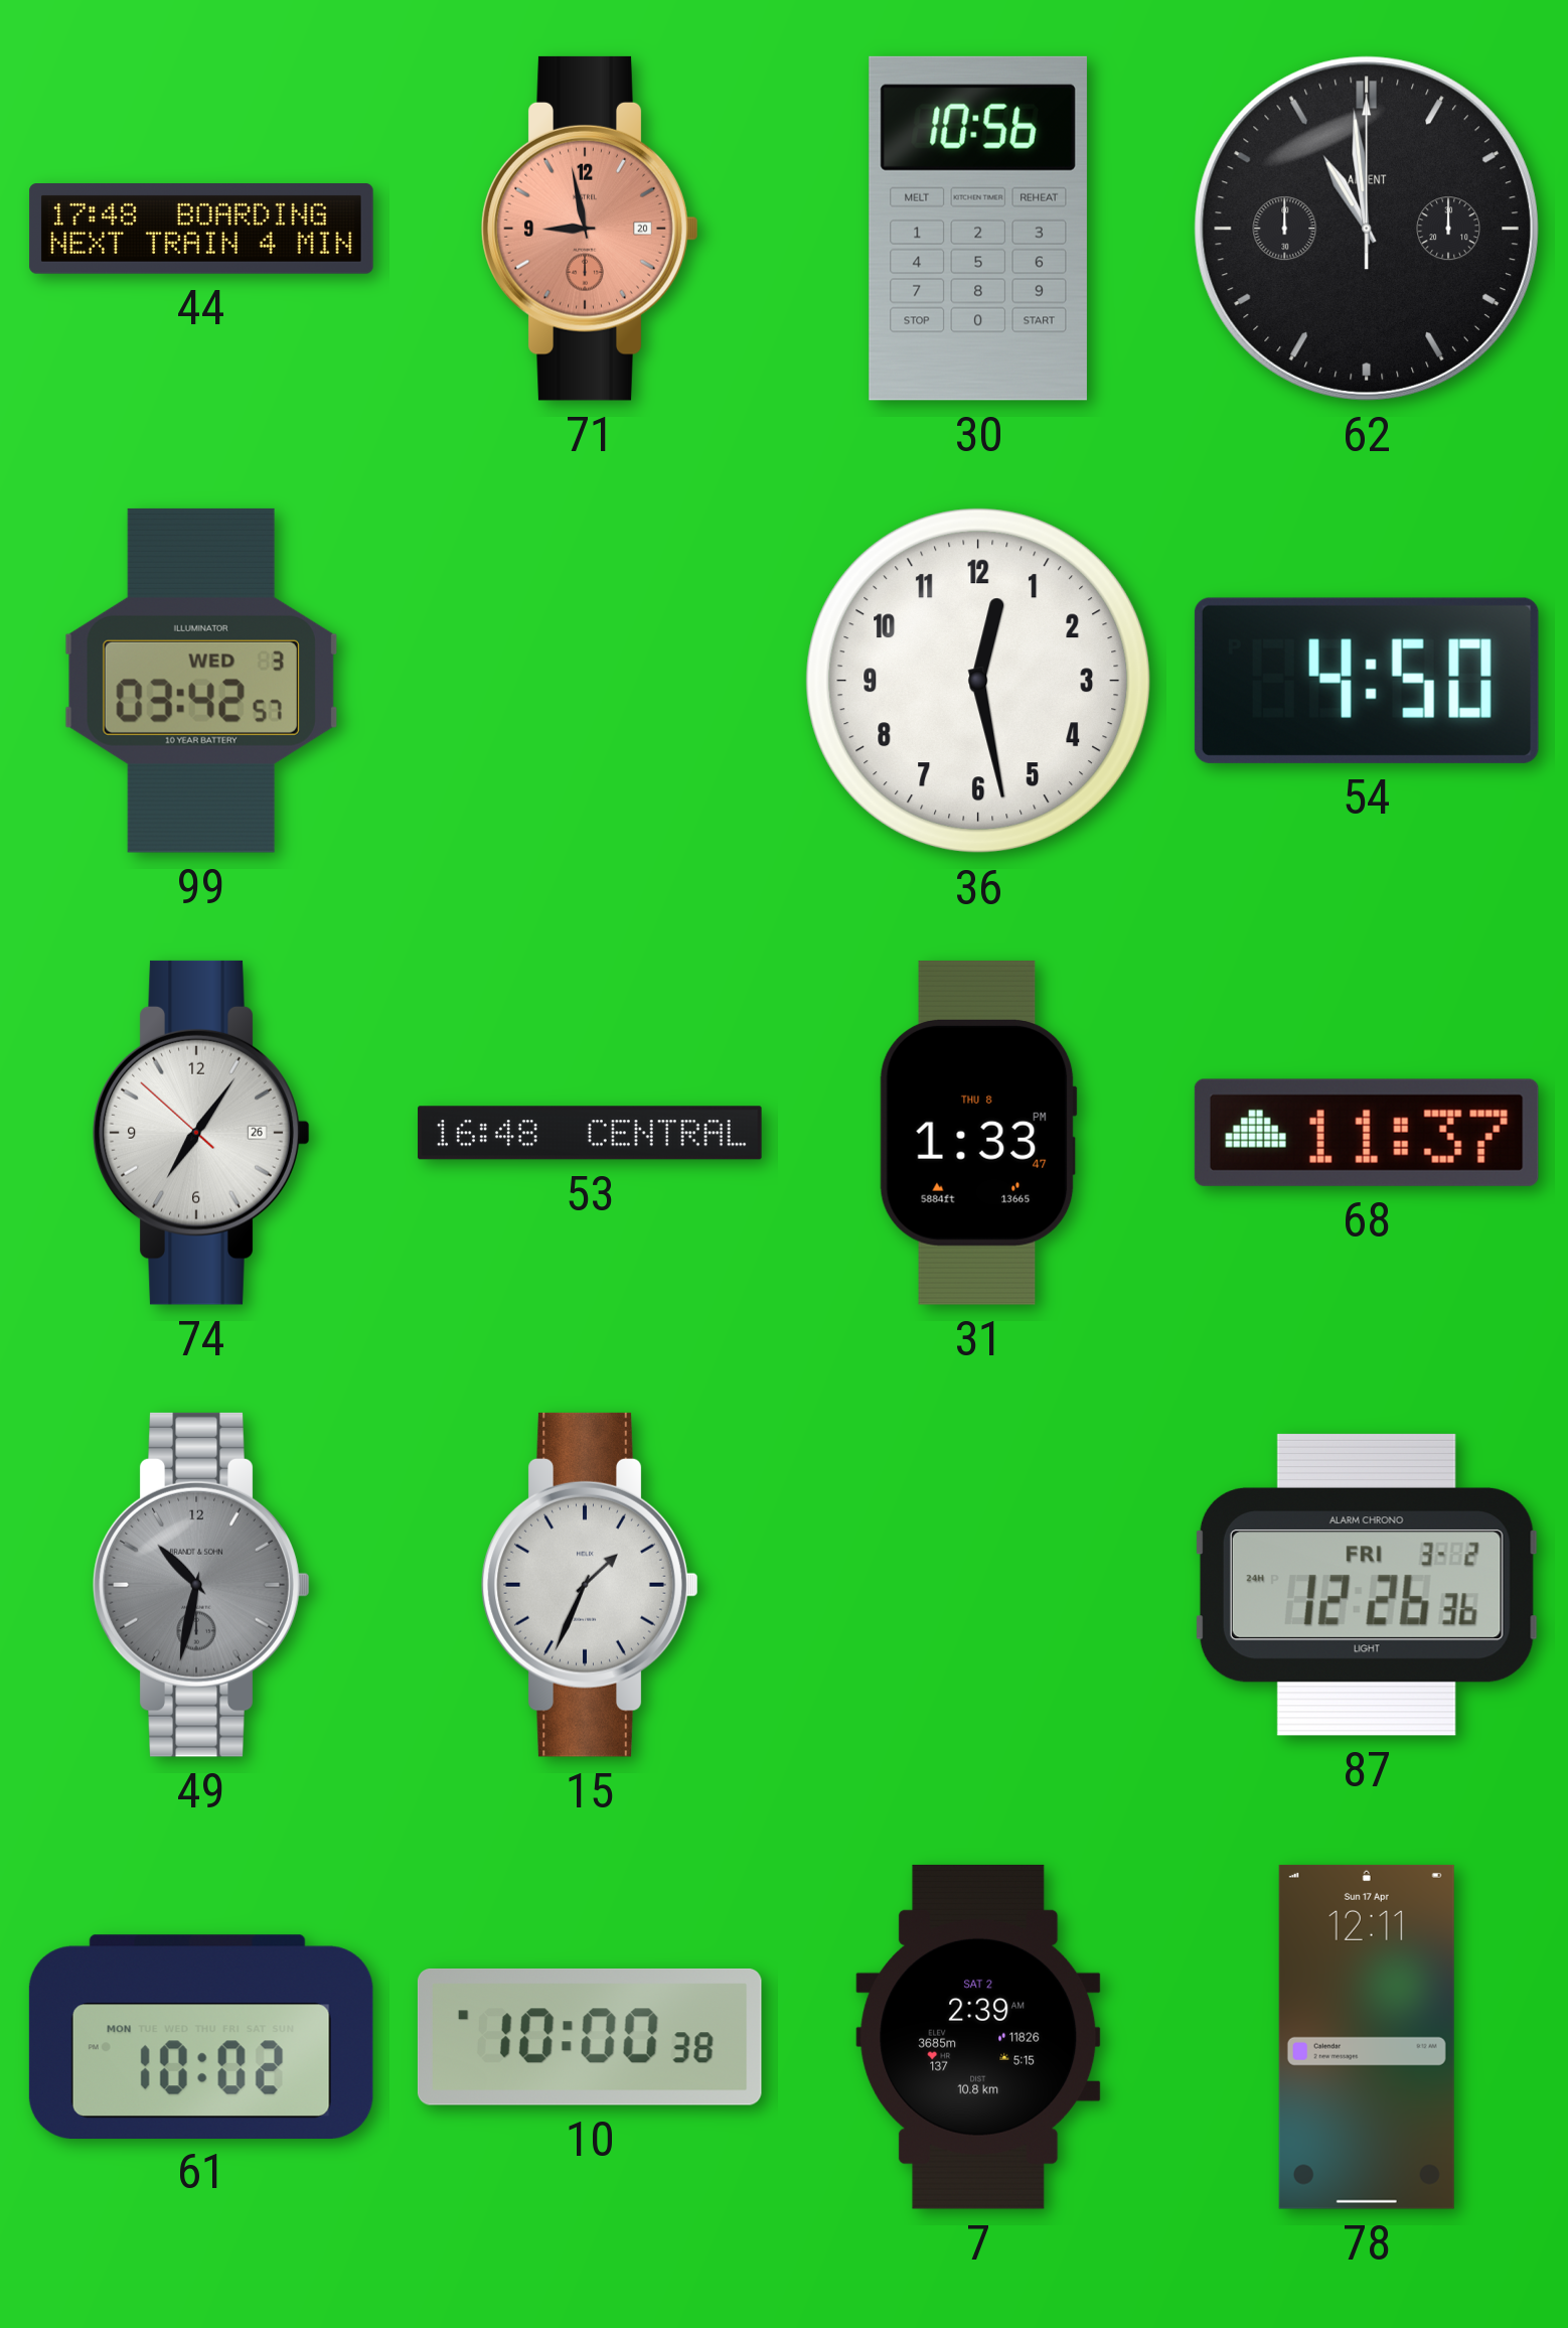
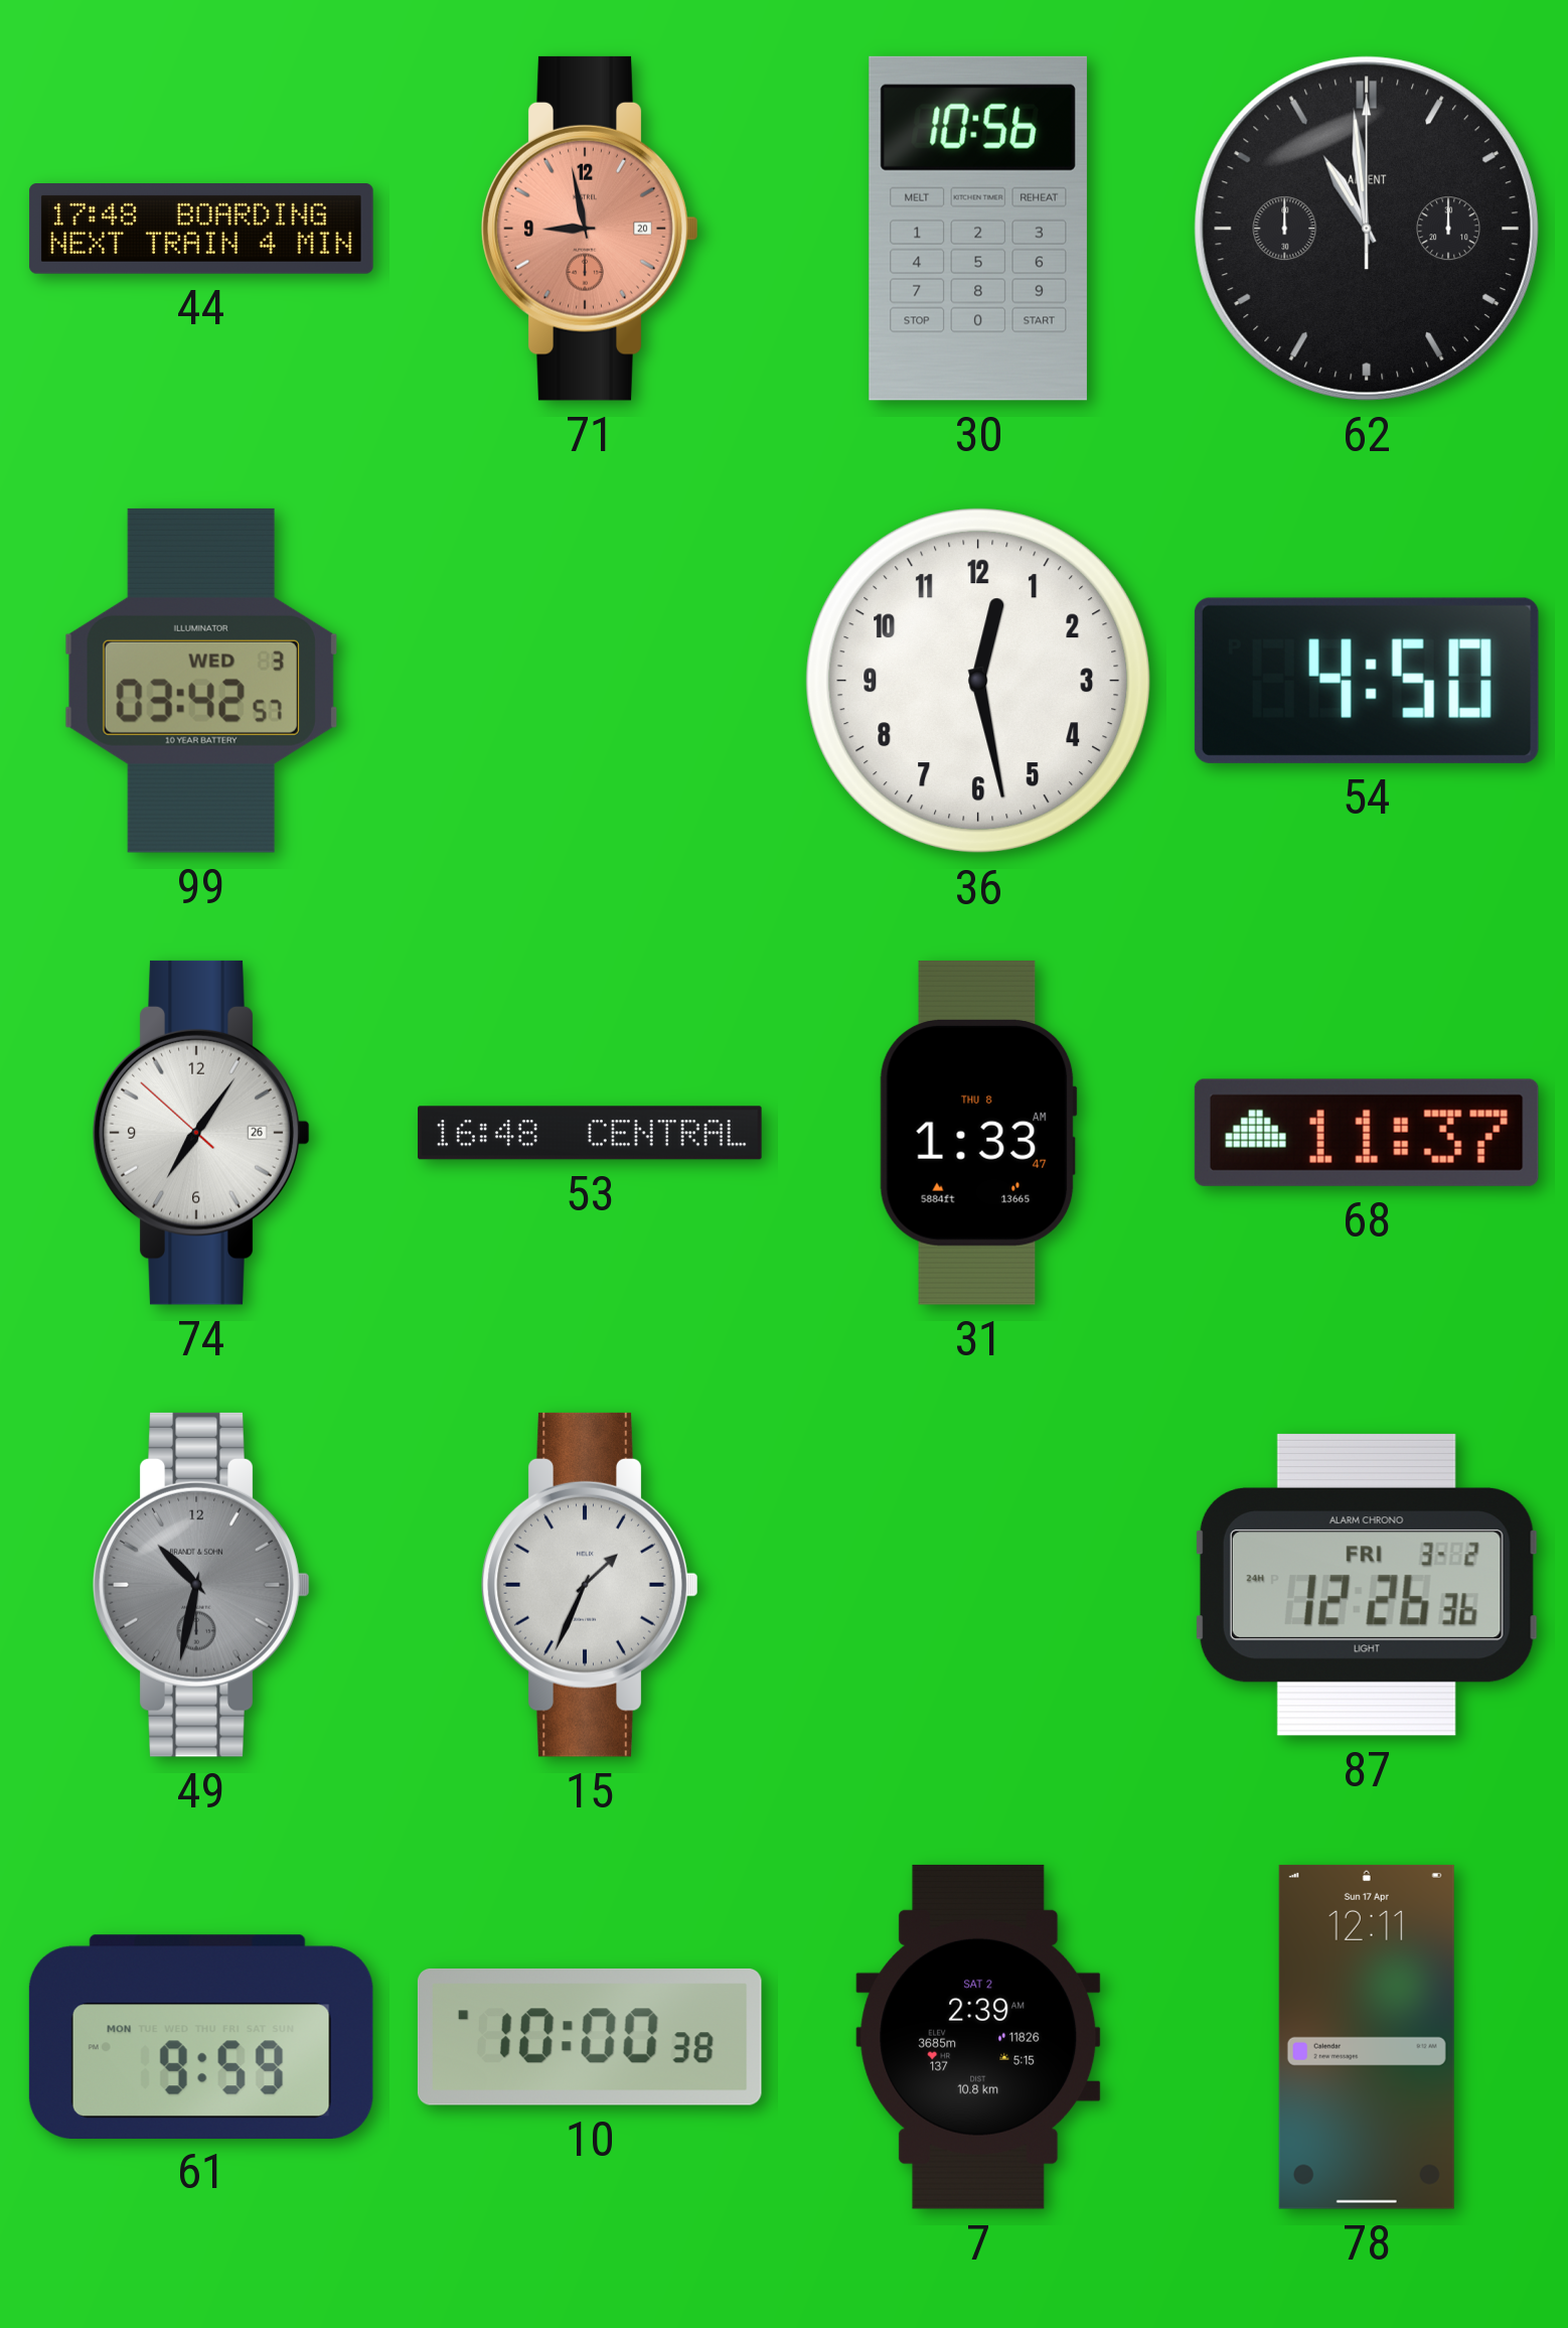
31: 1:33:47 PM -> 1:33:47 AM (978, 1133)
61: 10:02 -> 9:59 (201, 2036)
